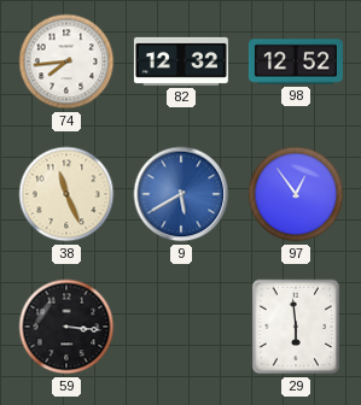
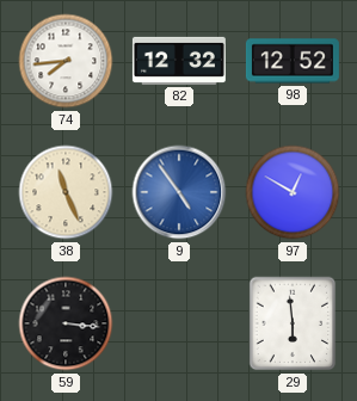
9: 5:40 -> 4:54 (179, 192)
97: 12:54 -> 12:50 (293, 192)
